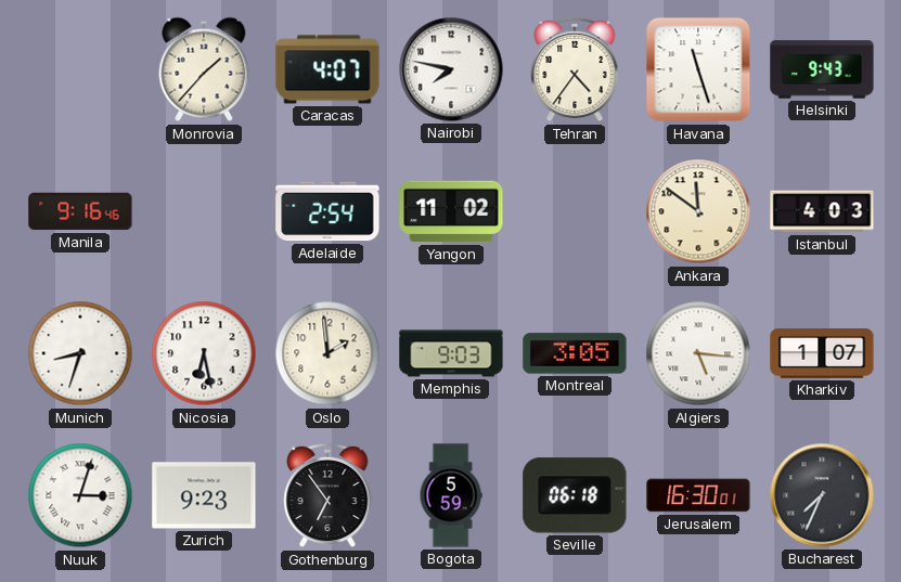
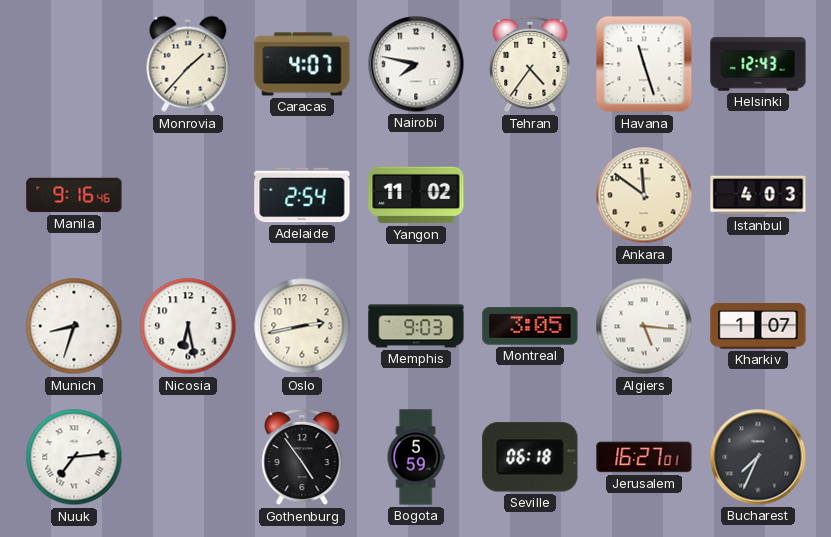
Helsinki: 9:43 -> 12:43 (758, 64)
Oslo: 1:59 -> 2:43 (302, 326)
Nuuk: 3:03 -> 7:14 (74, 457)
Zurich: 9:23 -> none (204, 495)
Gothenburg: 6:54 -> 4:54 (302, 457)
Jerusalem: 16:30 -> 16:27 (644, 457)
